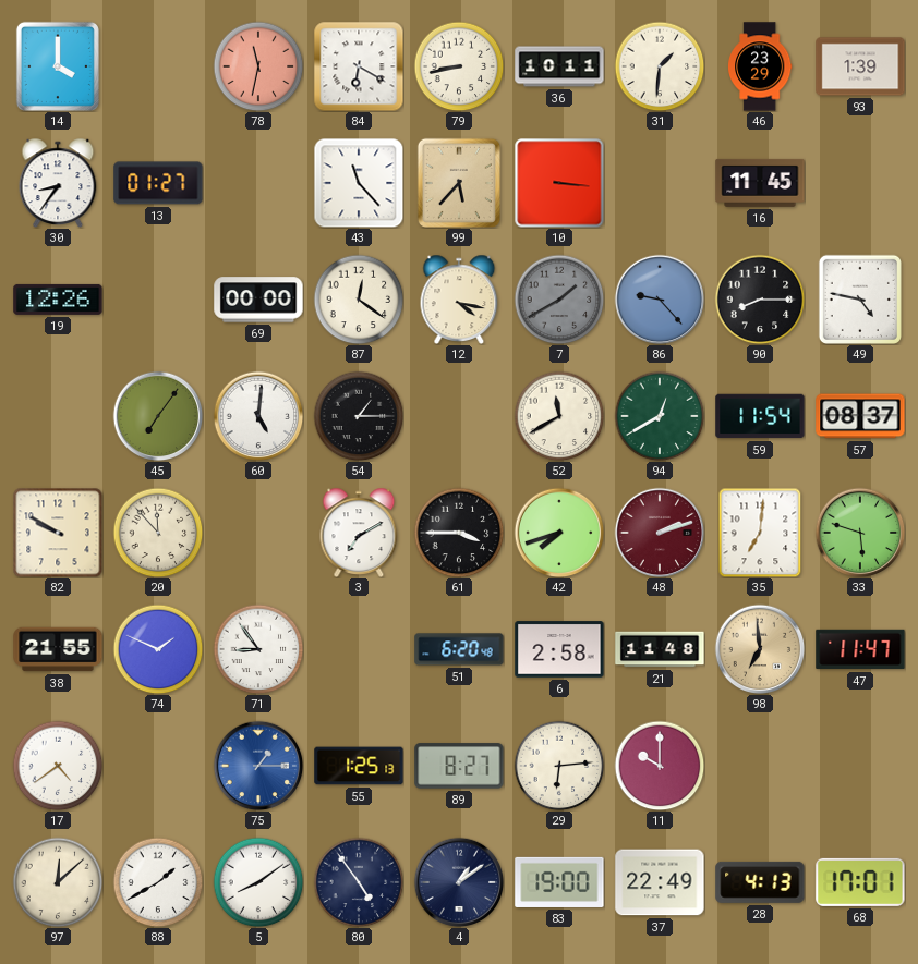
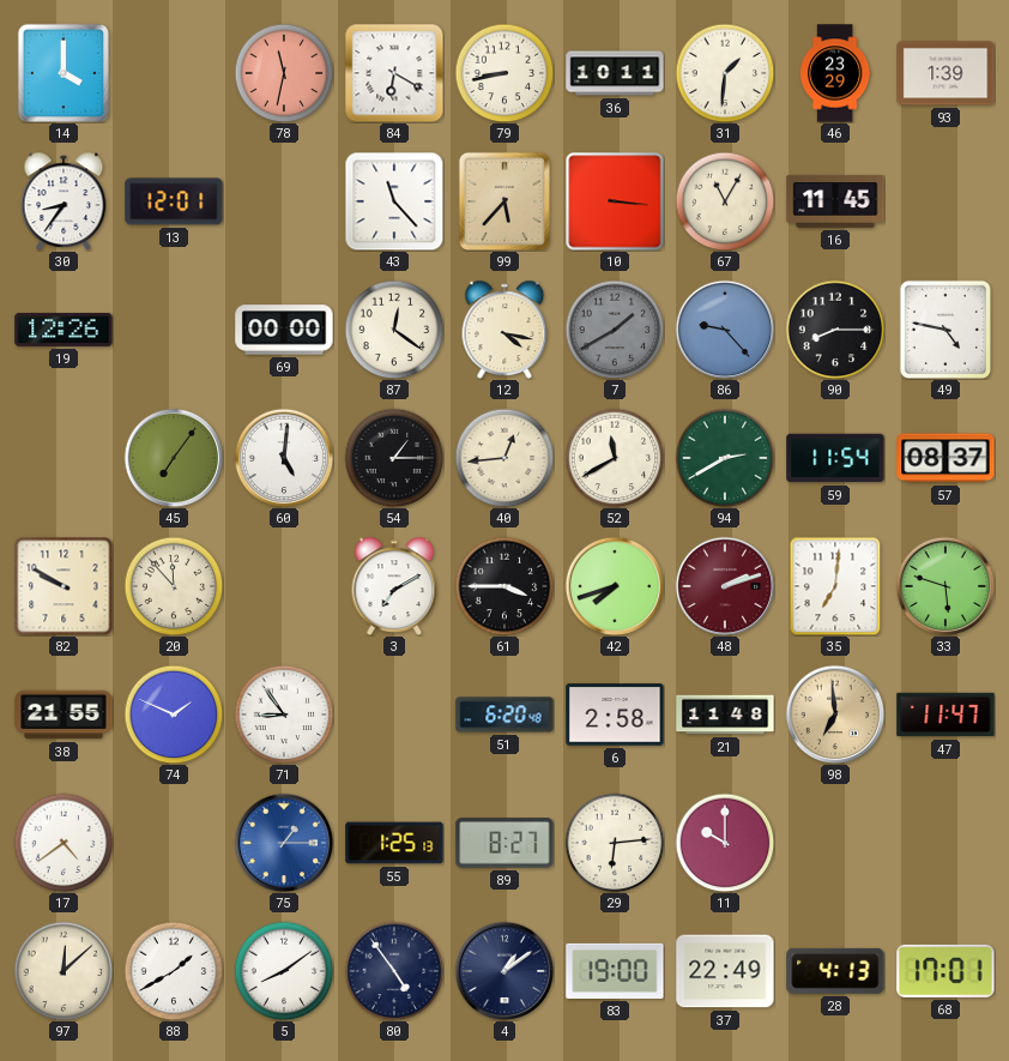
13: 01:27 -> 12:01 (174, 201)
67: none -> 11:05 (725, 201)
40: none -> 12:44 (505, 458)
94: 12:40 -> 2:40 (725, 458)
